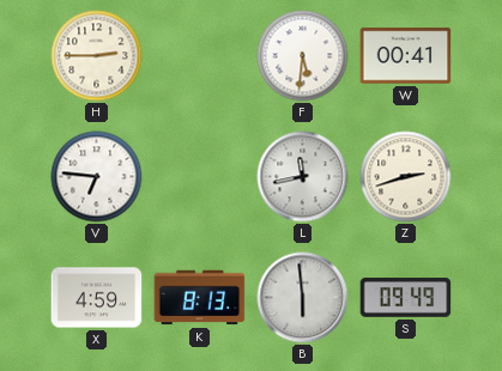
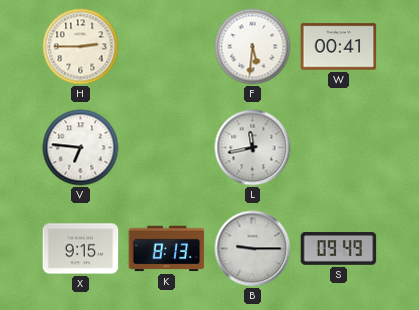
Z: 2:42 -> none (406, 177)
X: 4:59 -> 9:15 (81, 249)
B: 5:59 -> 9:15 (253, 249)
